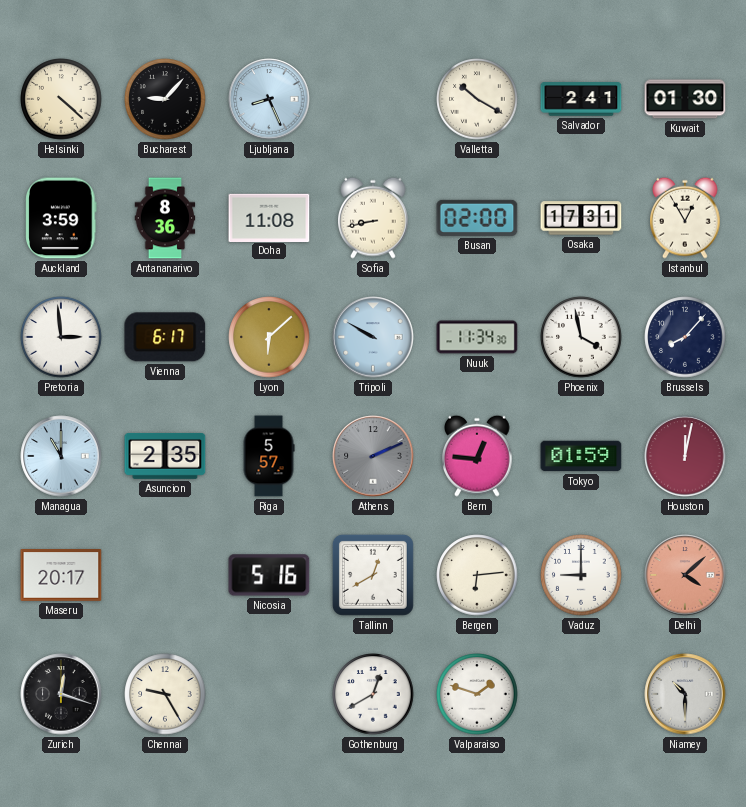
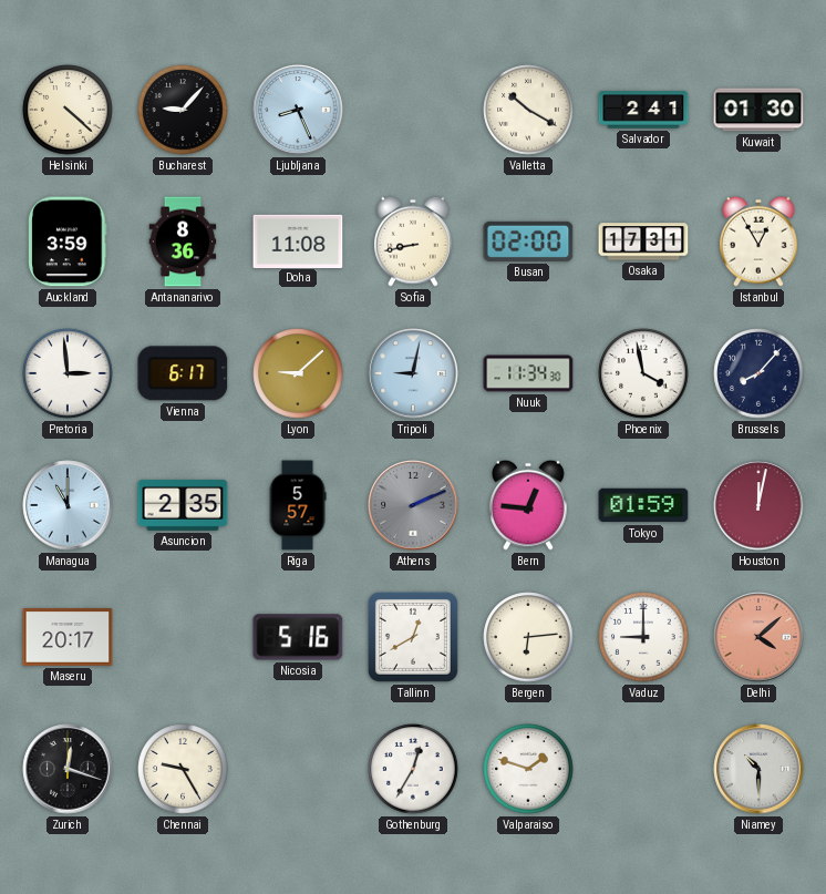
Lyon: 6:08 -> 9:08 (298, 373)
Tripoli: 9:50 -> 9:02 (413, 373)
Gothenburg: 12:40 -> 12:35 (413, 769)
